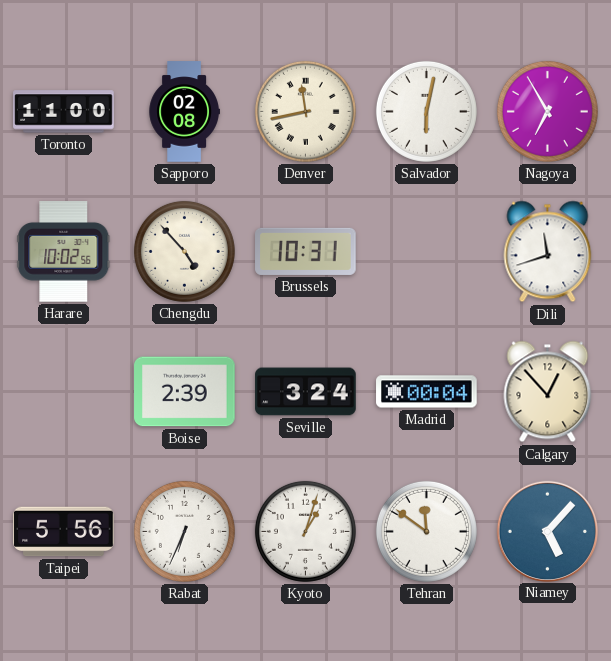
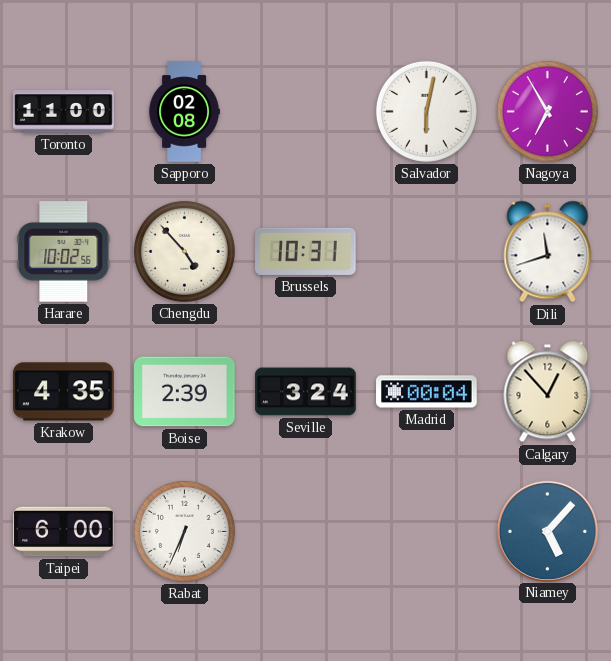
Denver: 11:43 -> none (305, 111)
Krakow: none -> 4:35 (64, 392)
Taipei: 5:56 -> 6:00 (64, 532)
Kyoto: 1:03 -> none (305, 531)
Tehran: 11:51 -> none (426, 531)
